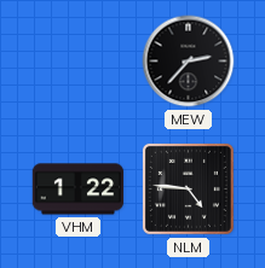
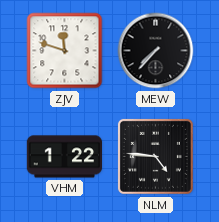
ZJV: none -> 11:48 (65, 51)
MEW: 2:37 -> 7:37 (156, 51)
